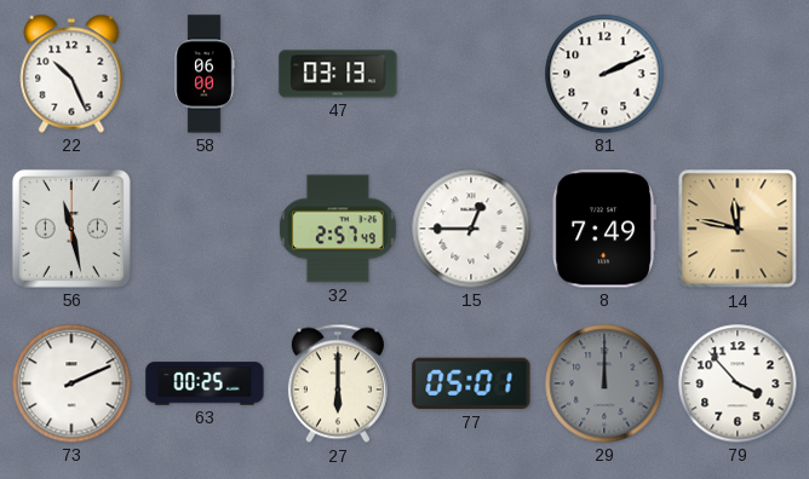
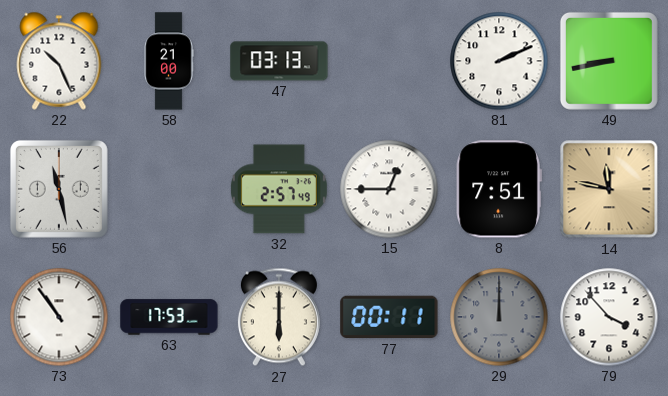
58: 06:00 -> 21:00 (169, 61)
49: none -> 8:43 (609, 61)
8: 7:49 -> 7:51 (499, 189)
73: 2:11 -> 10:54 (59, 317)
63: 00:25 -> 17:53 (169, 317)
77: 05:01 -> 00:11 (389, 317)
